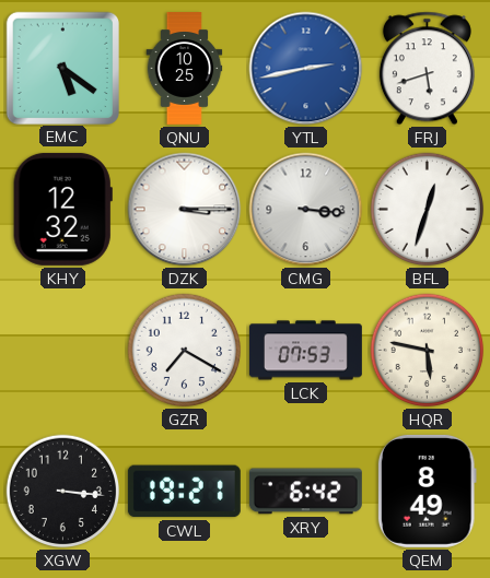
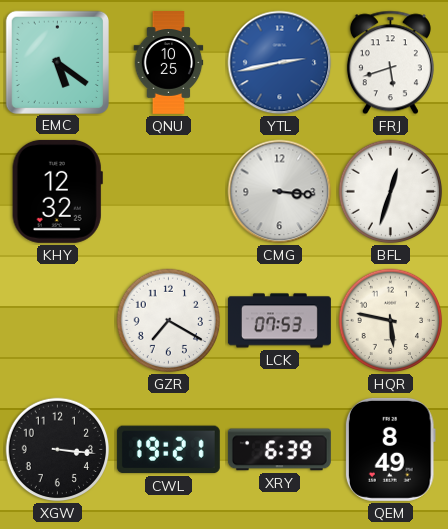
DZK: 3:15 -> none (185, 210)
XRY: 6:42 -> 6:39 (279, 450)
